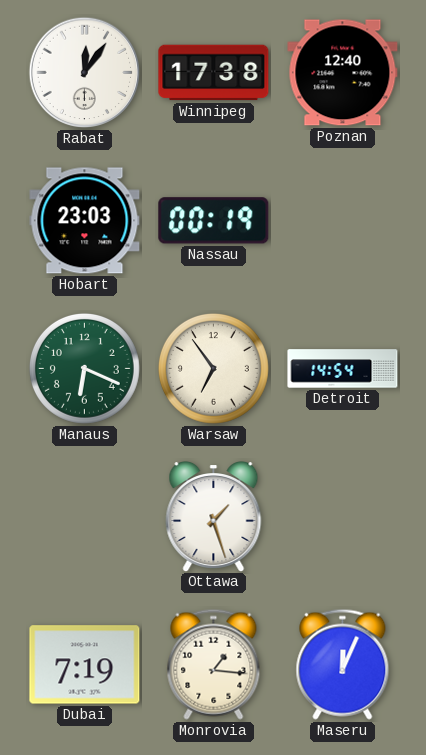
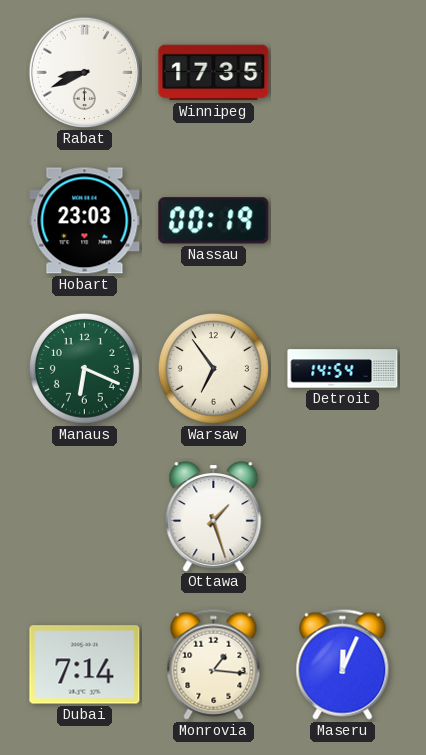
Rabat: 12:06 -> 8:41 (85, 73)
Winnipeg: 17:38 -> 17:35 (214, 73)
Poznan: 12:40 -> none (343, 73)
Dubai: 7:19 -> 7:14 (85, 665)
